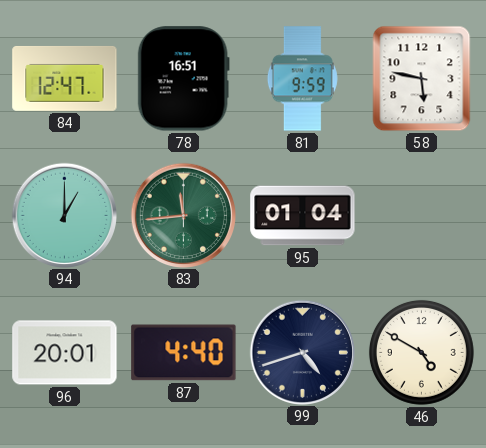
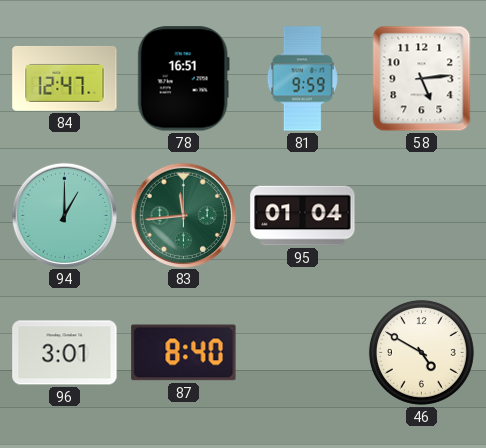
58: 5:47 -> 5:14 (422, 79)
96: 20:01 -> 3:01 (65, 353)
87: 4:40 -> 8:40 (184, 353)
99: 4:42 -> none (302, 352)
